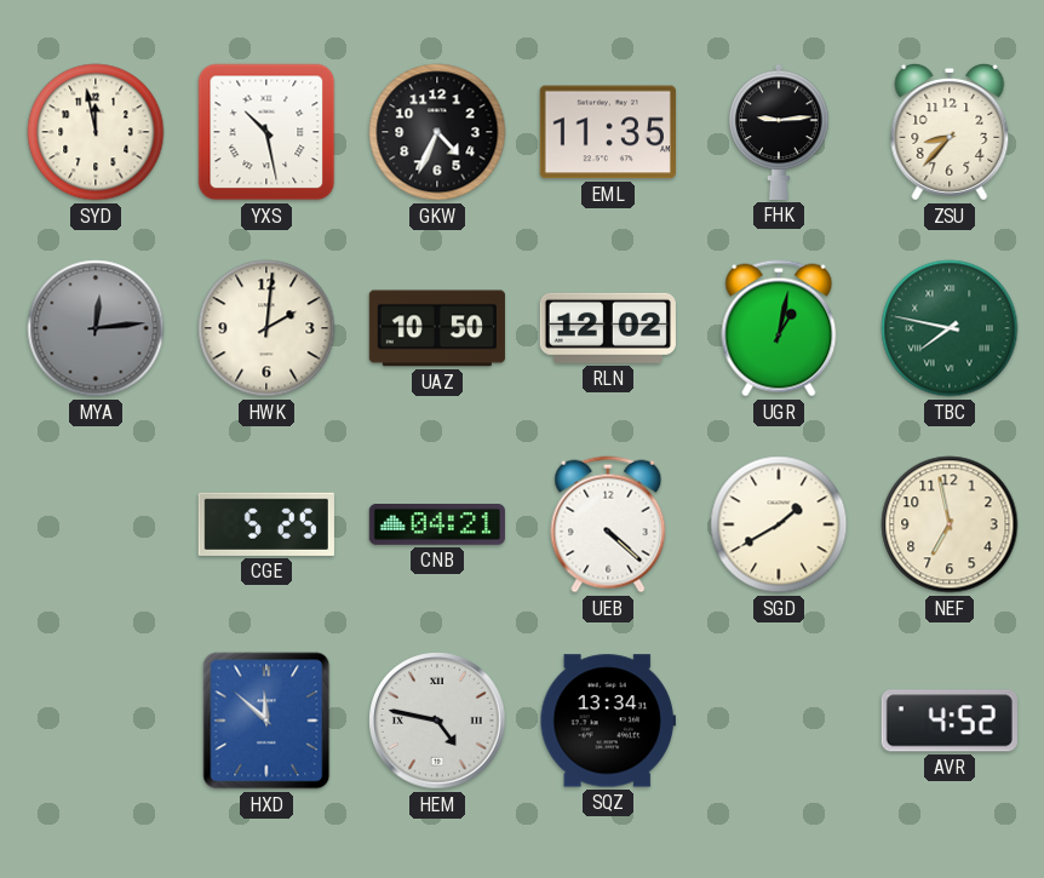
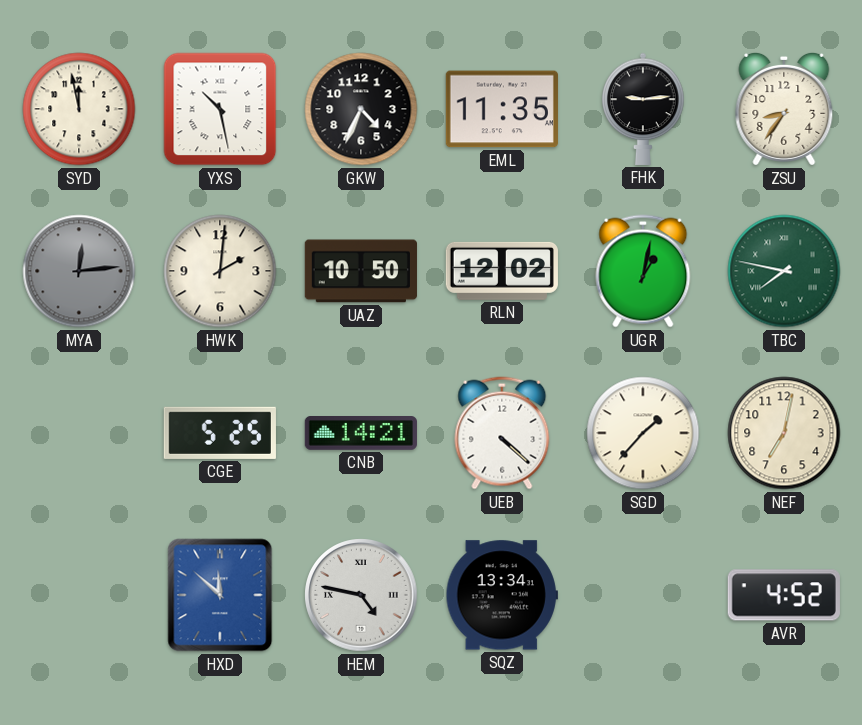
ZSU: 8:37 -> 8:36 (784, 109)
CNB: 04:21 -> 14:21 (361, 434)
SGD: 1:40 -> 1:37 (643, 433)
NEF: 6:58 -> 7:02 (784, 433)
